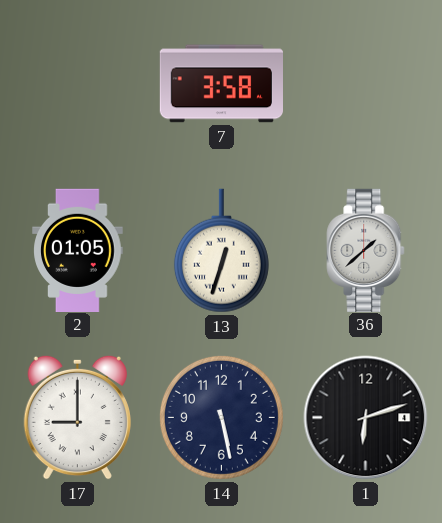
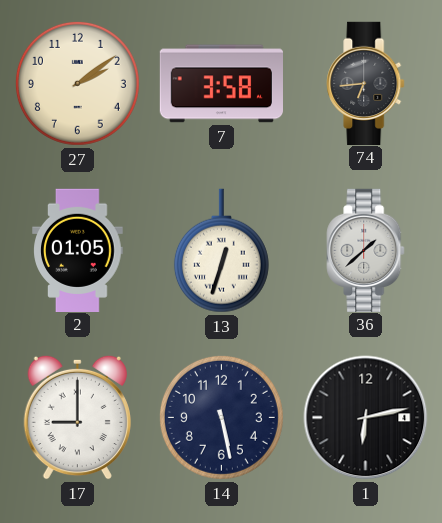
27: none -> 2:09 (77, 83)
74: none -> 6:44 (366, 83)
1: 6:12 -> 6:13 (366, 418)
